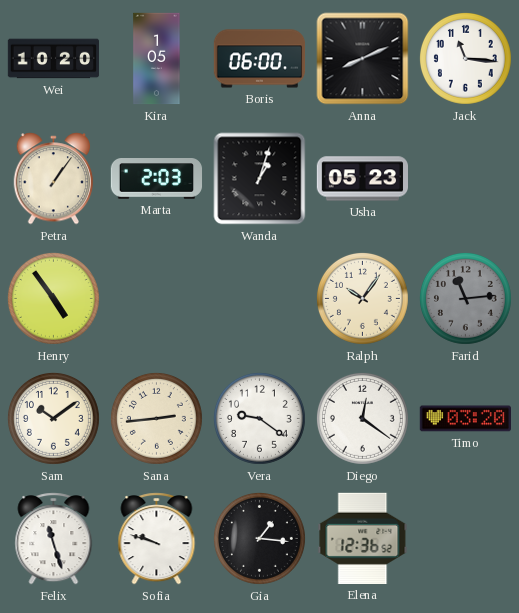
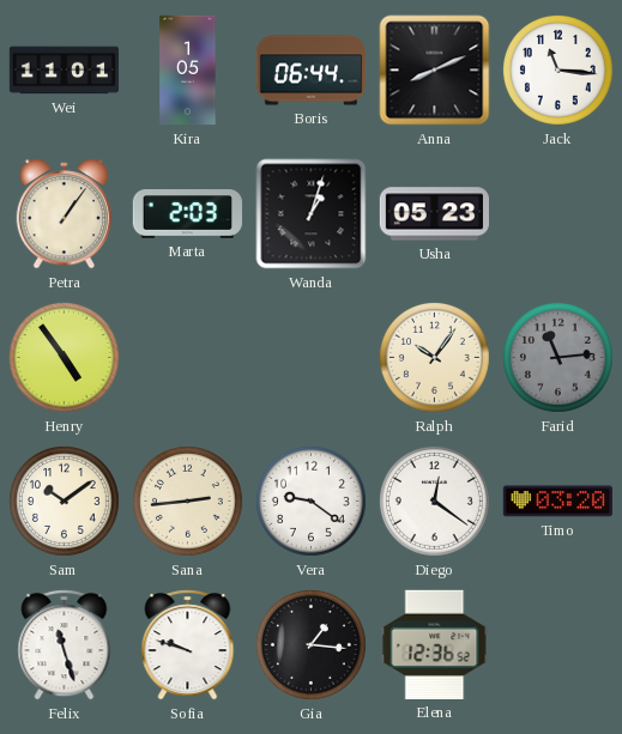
Wei: 10:20 -> 11:01 (65, 71)
Boris: 06:00 -> 06:44 (312, 71)
